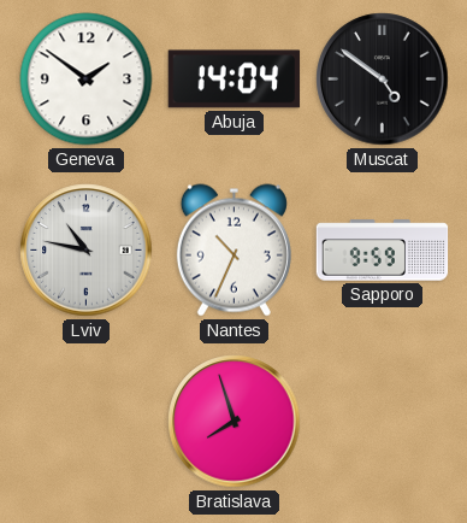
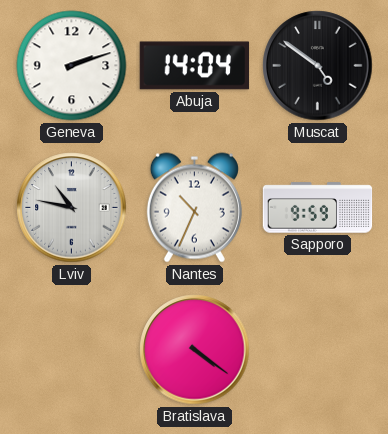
Geneva: 1:51 -> 2:12 (72, 66)
Bratislava: 7:57 -> 4:21 (195, 350)
